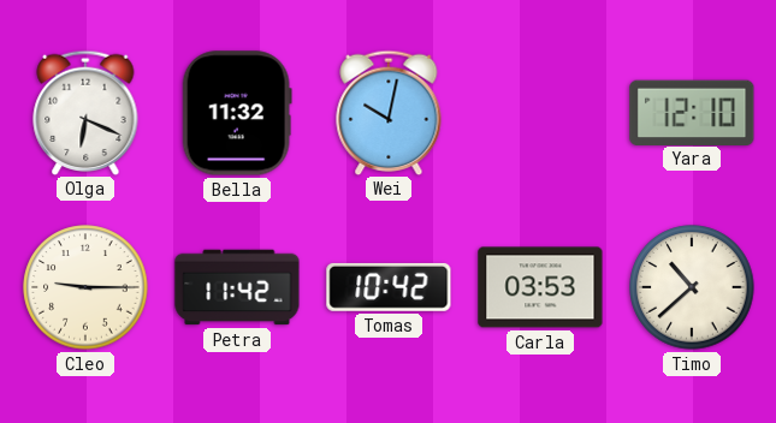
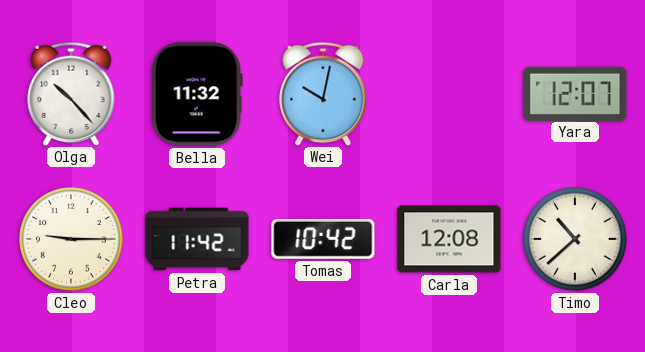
Olga: 6:19 -> 10:23 (71, 93)
Yara: 12:10 -> 12:07 (575, 93)
Carla: 03:53 -> 12:08 (449, 239)
